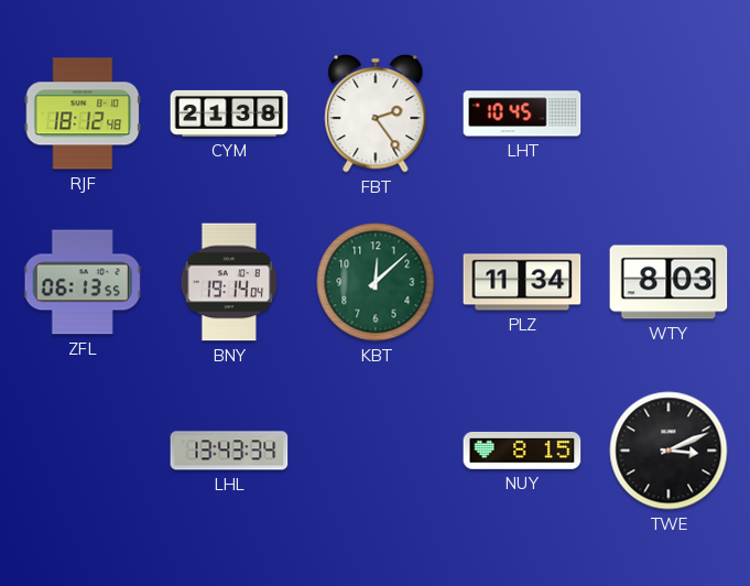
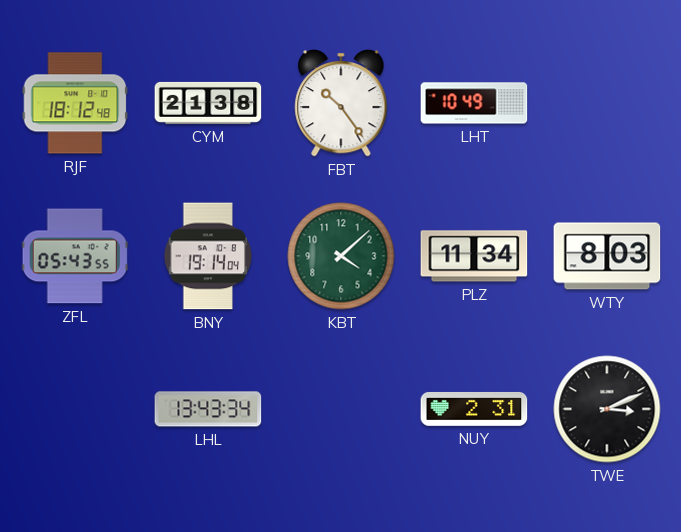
FBT: 2:24 -> 10:24 (341, 103)
LHT: 10:45 -> 10:49 (474, 103)
ZFL: 06:13 -> 05:43 (75, 256)
KBT: 12:08 -> 4:08 (341, 256)
NUY: 8:15 -> 2:31 (474, 409)
